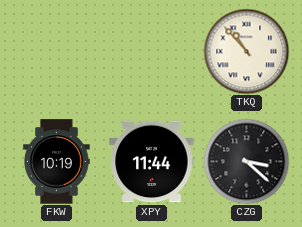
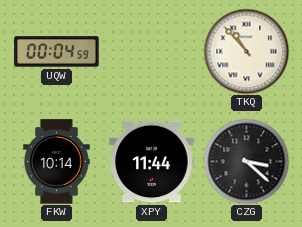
UQW: none -> 00:04 (57, 52)
FKW: 10:19 -> 10:14 (57, 162)
